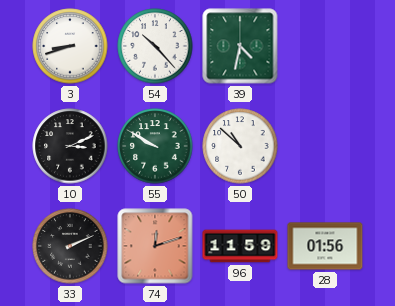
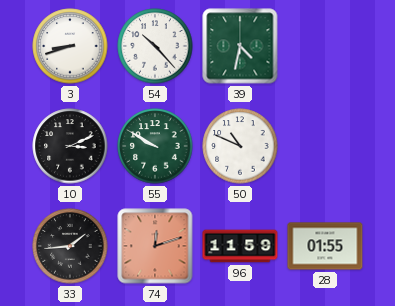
50: 10:52 -> 10:49 (240, 146)
33: 2:11 -> 1:44 (70, 246)
28: 01:56 -> 01:55 (325, 246)
